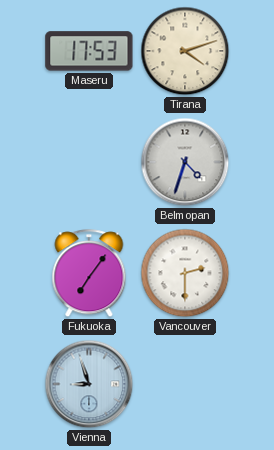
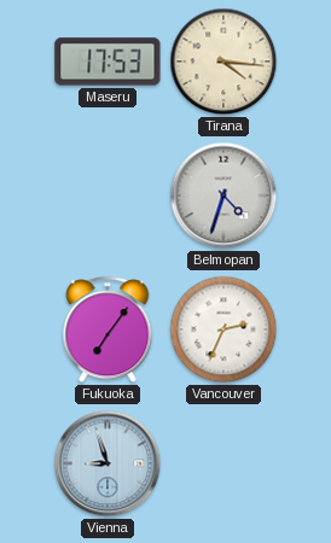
Tirana: 4:12 -> 4:16 (223, 62)
Vancouver: 2:30 -> 2:34 (223, 329)
